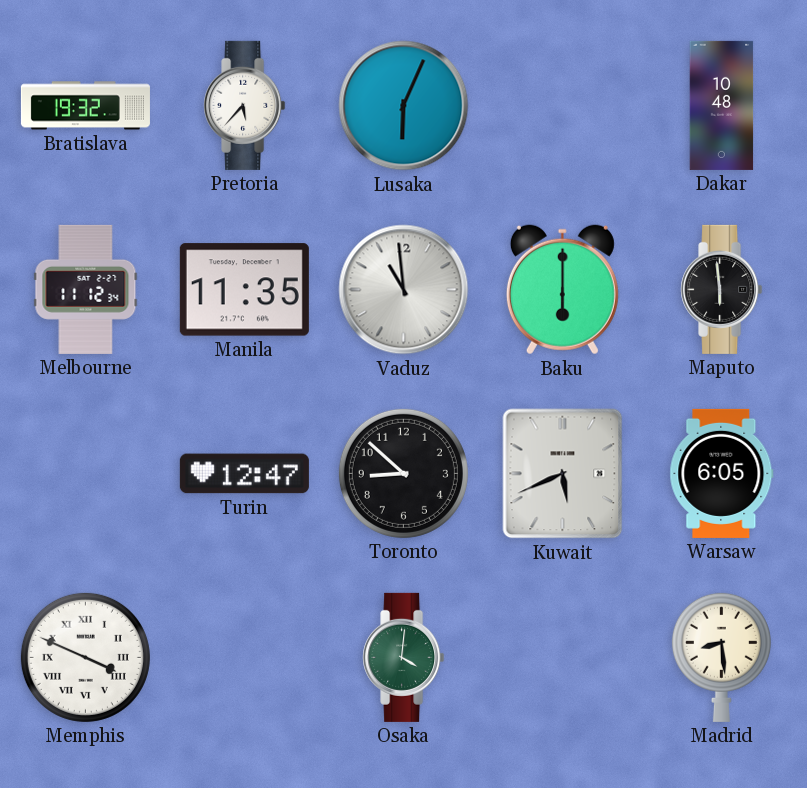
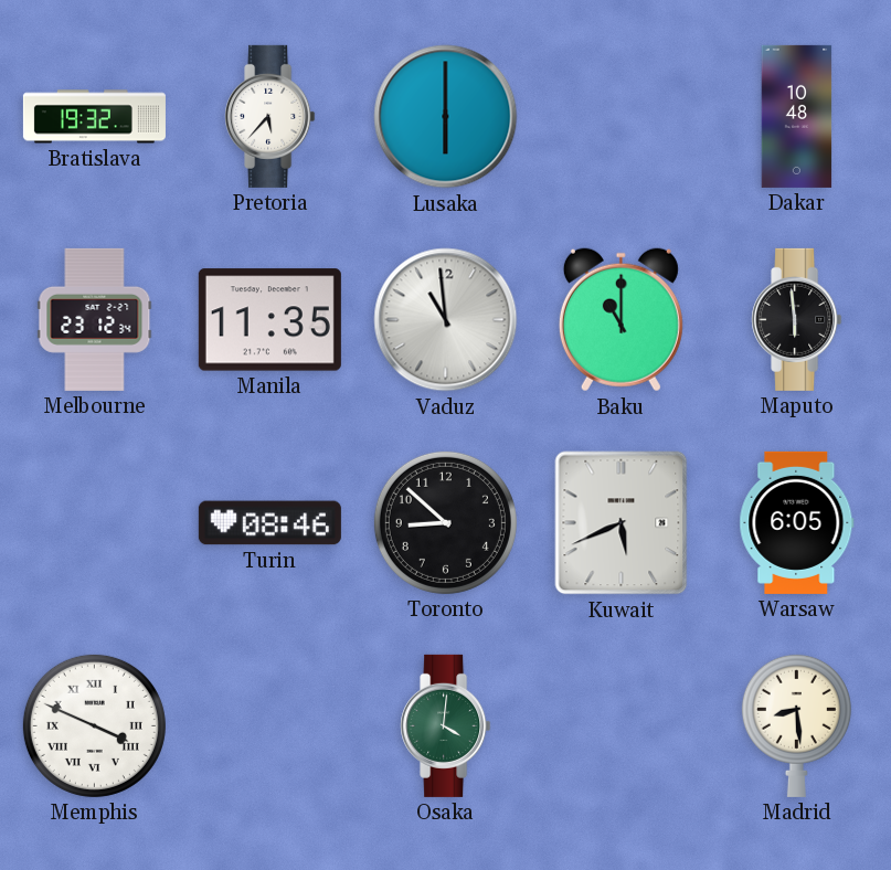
Lusaka: 6:04 -> 6:00 (446, 117)
Melbourne: 11:12 -> 23:12 (95, 319)
Baku: 6:00 -> 11:00 (620, 320)
Turin: 12:47 -> 08:46 (269, 523)
